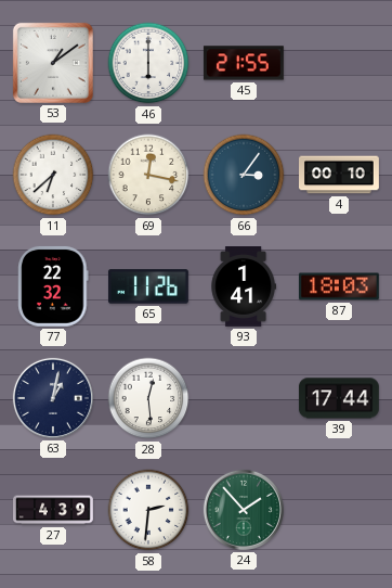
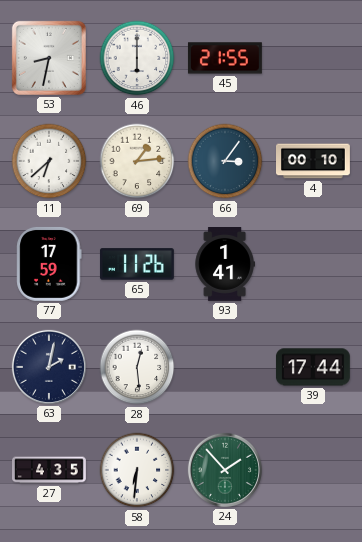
53: 1:09 -> 8:32 (49, 58)
69: 12:17 -> 1:14 (137, 161)
77: 22:32 -> 17:59 (49, 264)
87: 18:03 -> none (339, 286)
63: 1:02 -> 2:02 (49, 367)
27: 4:39 -> 4:35 (50, 470)
58: 2:31 -> 6:31 (137, 470)
